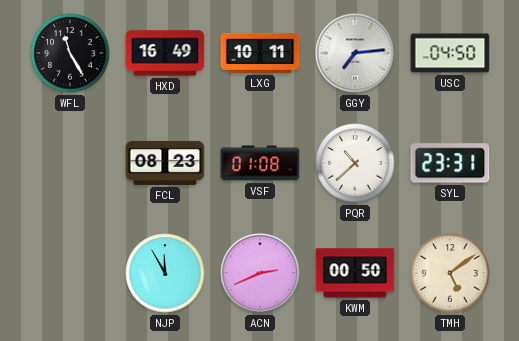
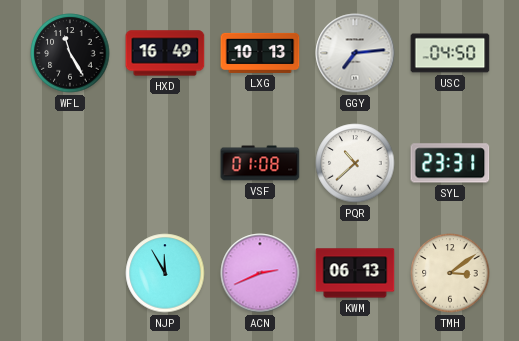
LXG: 10:11 -> 10:13 (260, 53)
FCL: 08:23 -> none (165, 163)
KWM: 00:50 -> 06:13 (355, 273)
TMH: 5:09 -> 3:09 (450, 273)
